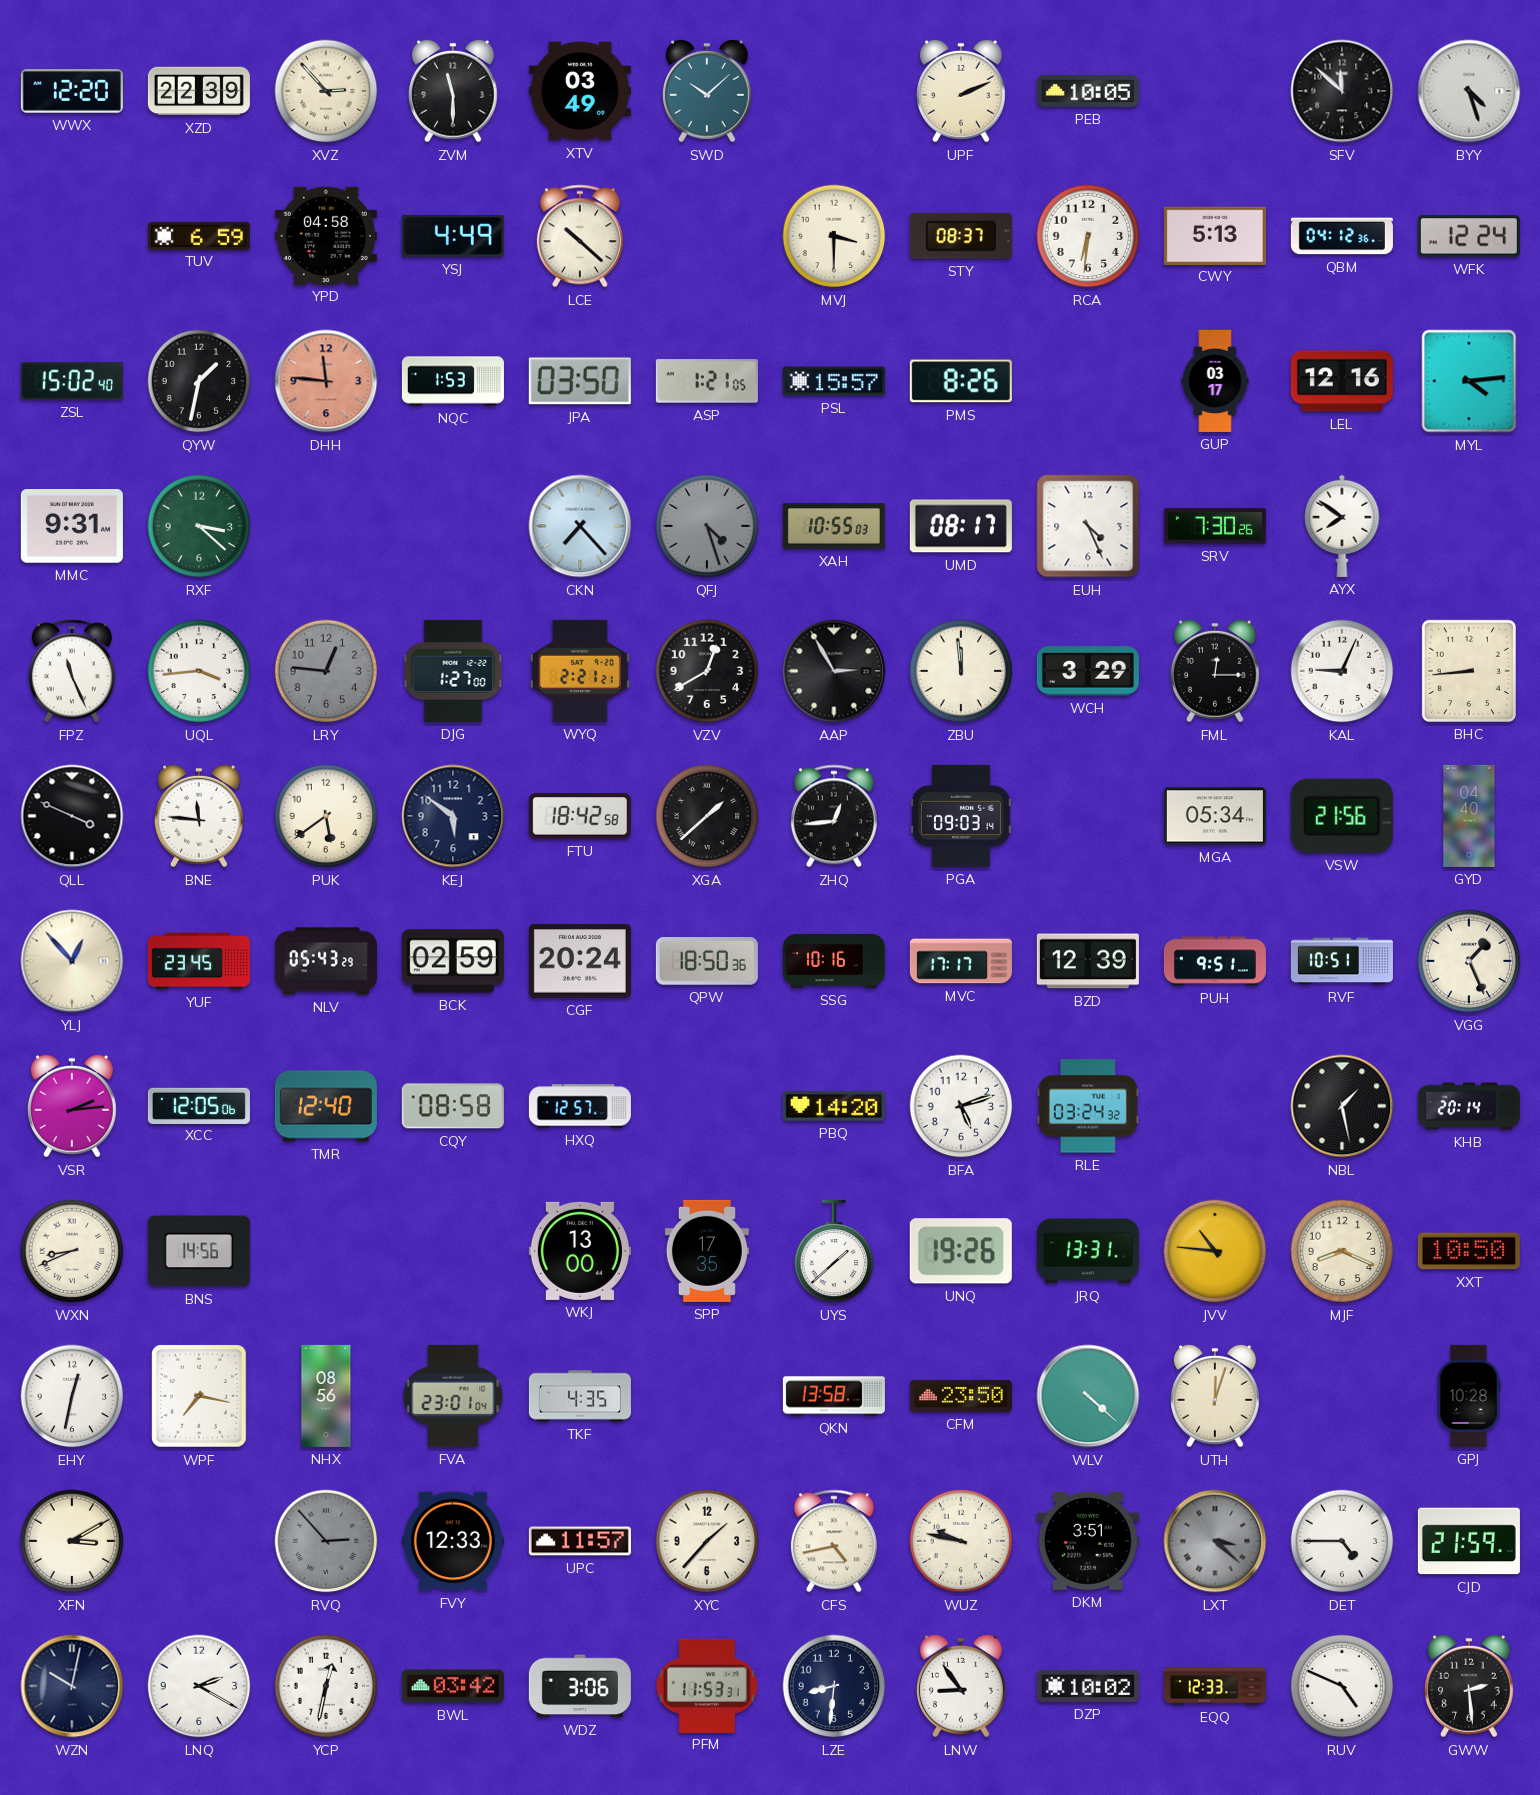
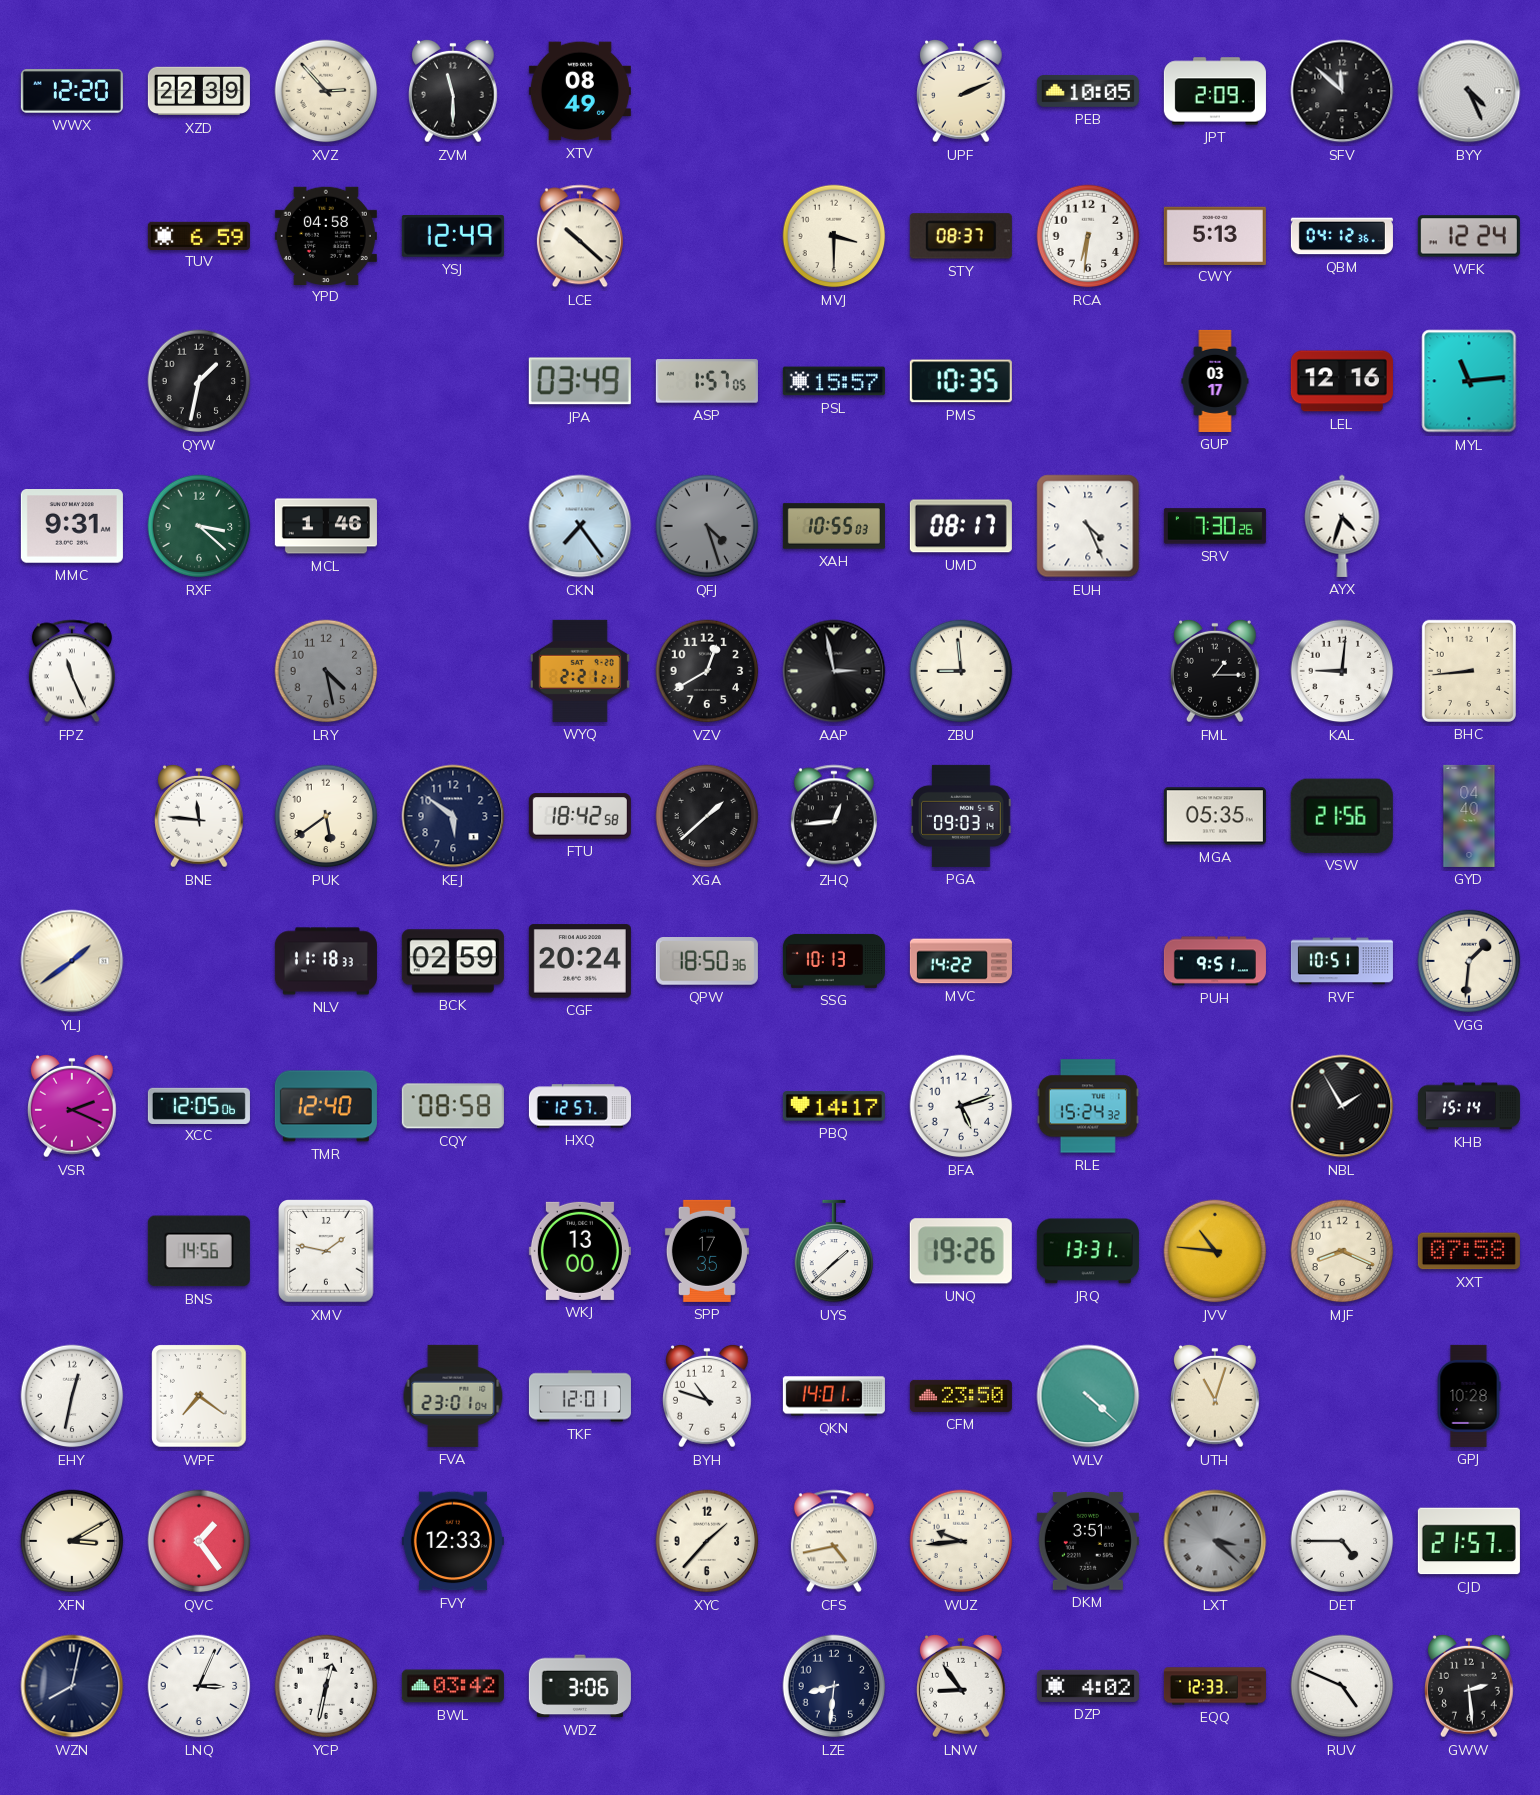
XTV: 03:49 -> 08:49 (580, 91)
SWD: 10:08 -> none (708, 91)
JPT: none -> 2:09 (1215, 91)
BYY: 4:27 -> 4:26 (1469, 91)
YSJ: 4:49 -> 12:49 (453, 237)
ZSL: 15:02 -> none (72, 381)
DHH: 11:46 -> none (326, 381)
NQC: 1:53 -> none (453, 381)
JPA: 03:50 -> 03:49 (580, 381)
ASP: 1:21 -> 1:57 (707, 381)
PMS: 8:26 -> 10:35 (961, 381)
MYL: 4:14 -> 11:14 (1469, 381)
MCL: none -> 1:46 (326, 526)
CKN: 7:23 -> 7:24 (580, 526)
AYX: 7:51 -> 4:33 (1342, 526)
UQL: 3:44 -> none (199, 671)
LRY: 12:46 -> 4:28 (326, 671)
DJG: 1:27 -> none (453, 671)
AAP: 2:55 -> 2:58 (834, 671)
ZBU: 11:59 -> 8:59 (961, 671)
WCH: 3:29 -> none (1088, 671)
FML: 12:15 -> 1:15 (1216, 671)
KAL: 9:04 -> 9:01 (1342, 671)
QLL: 3:49 -> none (72, 816)
MGA: 05:34 -> 05:35 (1215, 816)
YLJ: 12:53 -> 1:39 (72, 961)
YUF: 23:45 -> none (199, 961)
NLV: 05:43 -> 11:18 (326, 961)
SSG: 10:16 -> 10:13 (834, 961)
MVC: 17:17 -> 14:22 (961, 961)
BZD: 12:39 -> none (1088, 961)
VGG: 1:26 -> 1:31 (1469, 961)
VSR: 2:14 -> 2:19 (73, 1106)
PBQ: 14:20 -> 14:17 (834, 1106)
RLE: 03:24 -> 15:24 (1088, 1106)
NBL: 1:28 -> 1:55 (1342, 1106)
KHB: 20:14 -> 15:14 (1469, 1106)
WXN: 8:41 -> none (72, 1251)
XMV: none -> 1:47 (326, 1251)
XXT: 10:50 -> 07:58 (1469, 1251)
WPF: 7:17 -> 7:21 (199, 1396)
NHX: 08:56 -> none (326, 1396)
TKF: 4:35 -> 12:01 (580, 1396)
BYH: none -> 10:48 (708, 1396)
QKN: 13:58 -> 14:01 (834, 1396)
UTH: 12:03 -> 11:03 (1216, 1396)
QVC: none -> 1:24 (199, 1541)
RVQ: 2:53 -> none (326, 1541)
UPC: 11:57 -> none (580, 1541)
WUZ: 9:47 -> 9:44 (961, 1541)
CJD: 21:59 -> 21:57 (1469, 1541)
WZN: 10:02 -> 8:02 (72, 1686)
LNQ: 2:20 -> 3:04 (199, 1686)
PFM: 11:53 -> none (707, 1685)
DZP: 10:02 -> 4:02 (1088, 1686)
